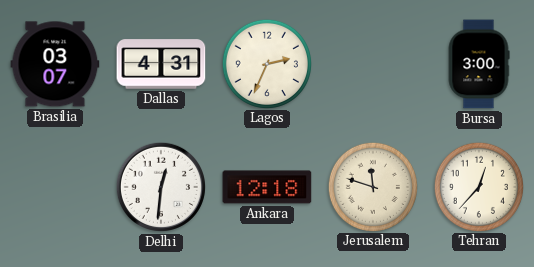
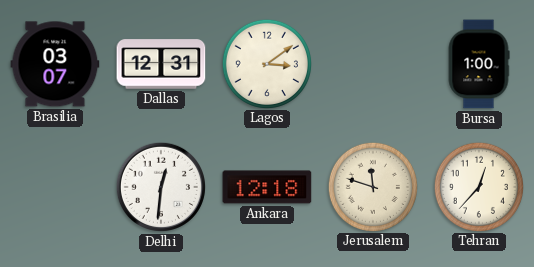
Dallas: 4:31 -> 12:31 (161, 64)
Lagos: 2:34 -> 3:09 (266, 63)
Bursa: 3:00 -> 1:00 (479, 64)
